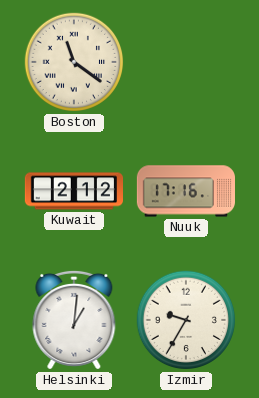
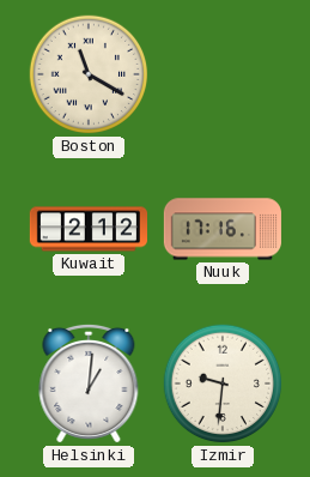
Boston: 11:21 -> 11:20 (89, 74)
Izmir: 9:35 -> 9:31 (223, 384)
